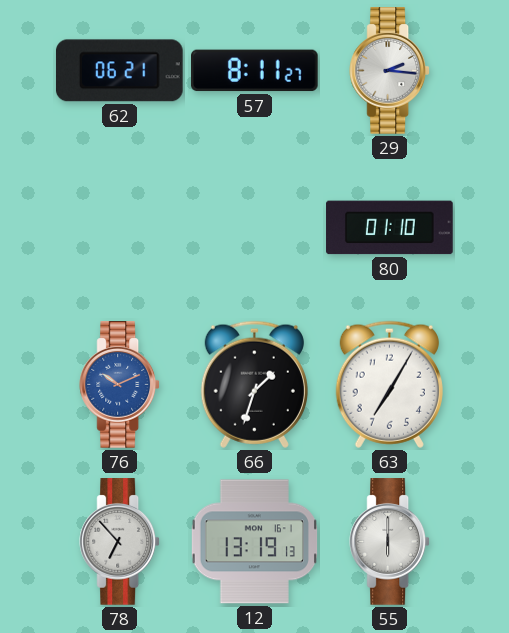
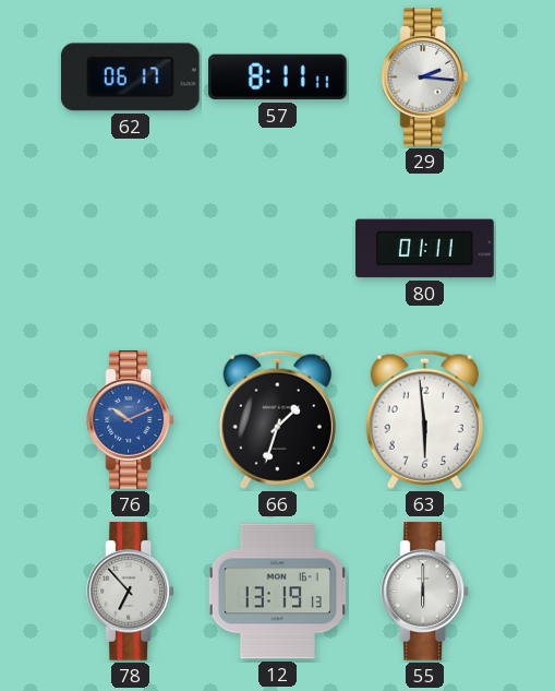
62: 06:21 -> 06:17 (130, 78)
57: 8:11:27 -> 8:11:11 (278, 78)
80: 01:10 -> 01:11 (425, 249)
63: 7:05 -> 5:59 (424, 419)
